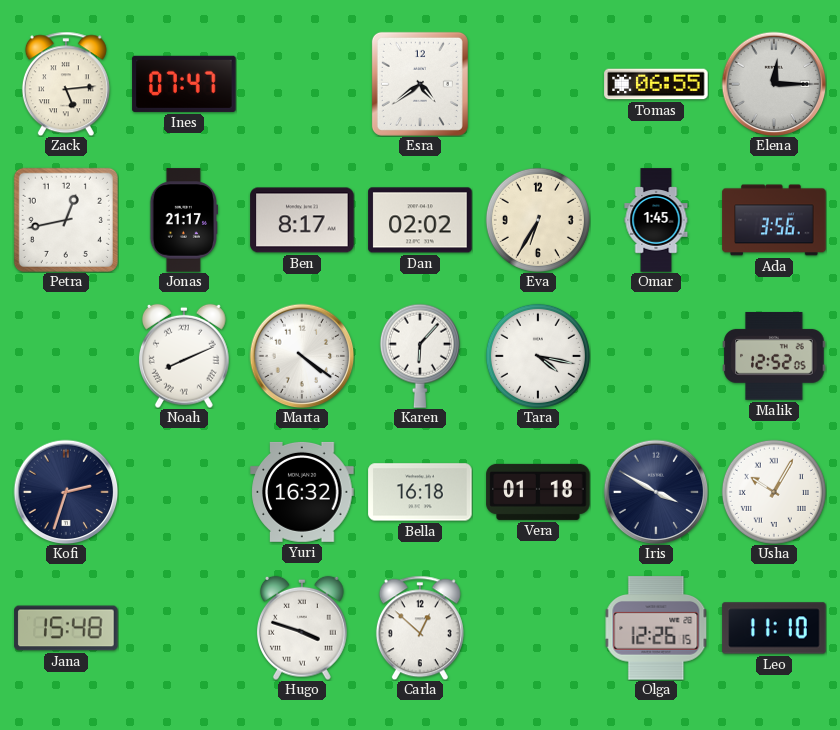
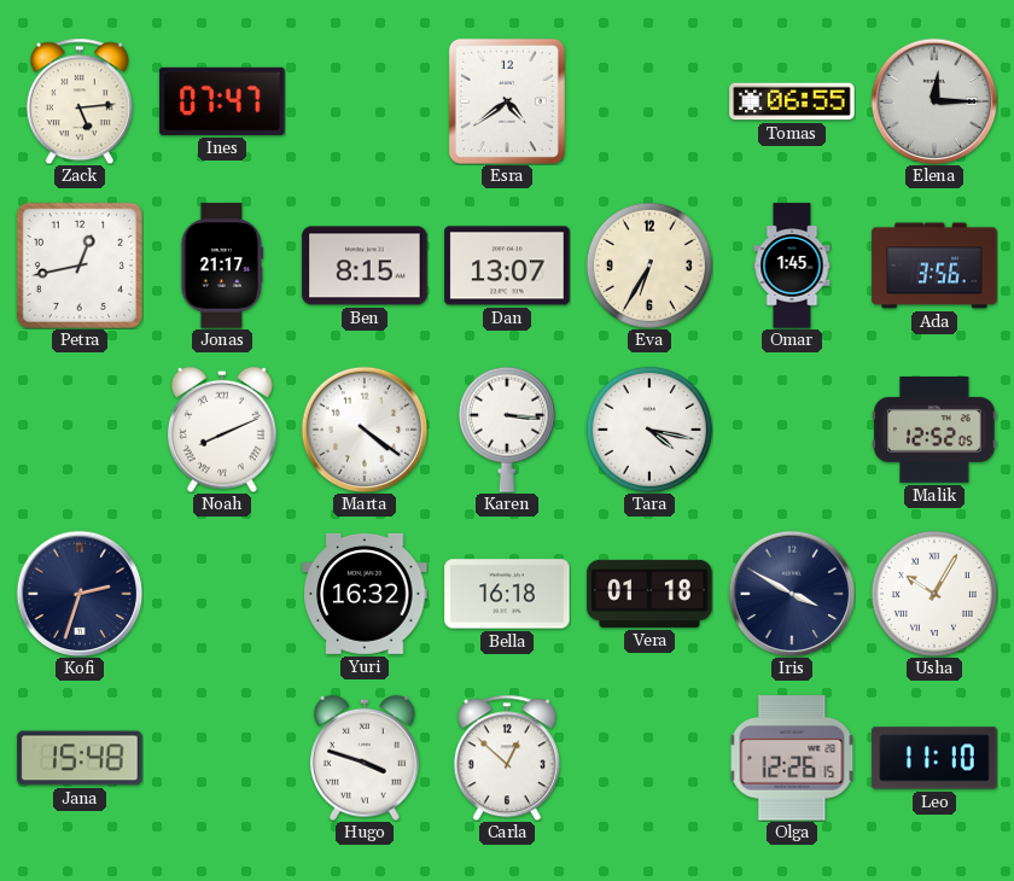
Ben: 8:17 -> 8:15 (365, 266)
Dan: 02:02 -> 13:07 (507, 266)
Karen: 6:07 -> 3:16 (507, 430)
